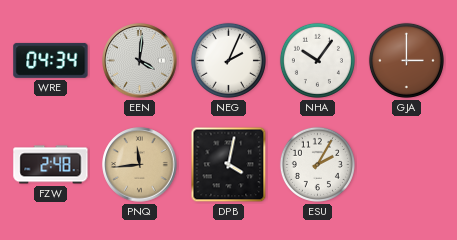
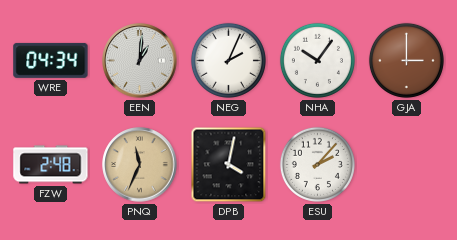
EEN: 4:01 -> 1:01 (140, 61)
PNQ: 11:44 -> 11:34 (140, 165)
ESU: 2:05 -> 2:07 (317, 164)
